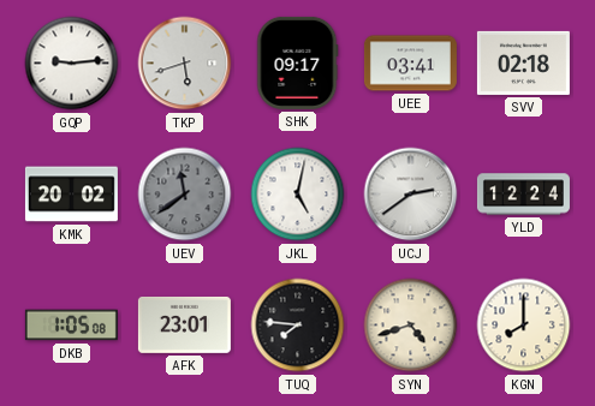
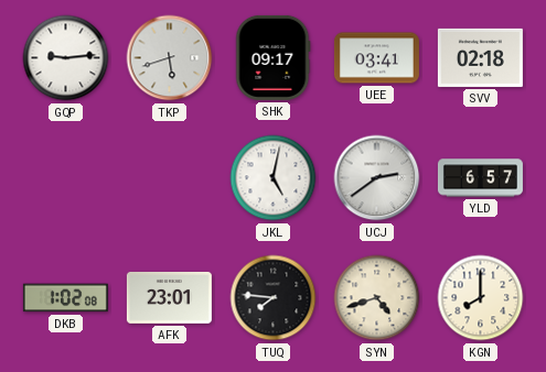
KMK: 20:02 -> none (71, 195)
UEV: 11:39 -> none (185, 195)
YLD: 12:24 -> 6:57 (480, 178)
DKB: 1:05 -> 1:02 (65, 298)
